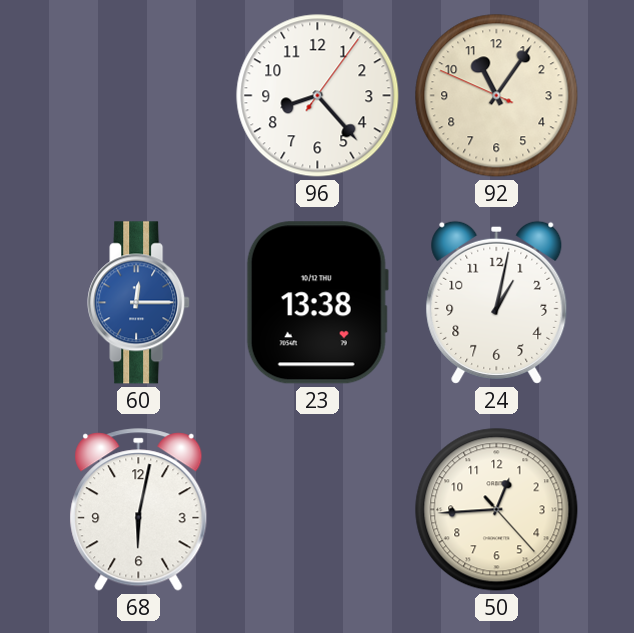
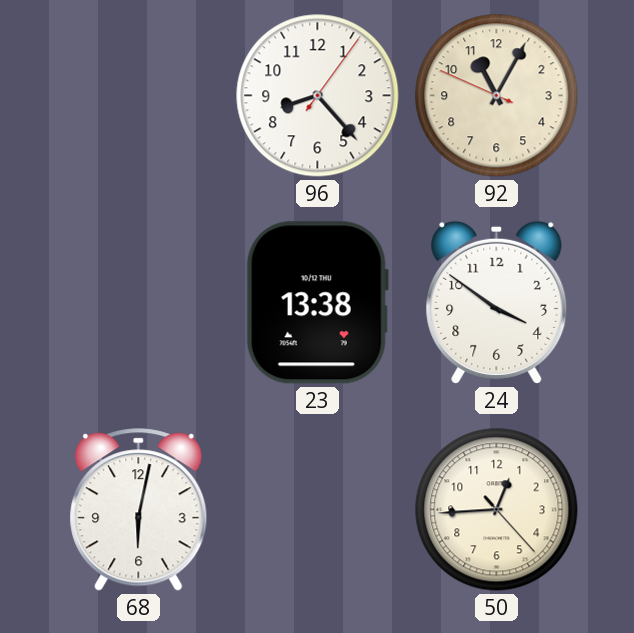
92: 11:05 -> 11:04 (497, 96)
60: 12:15 -> none (139, 303)
24: 1:02 -> 3:51 (497, 302)
